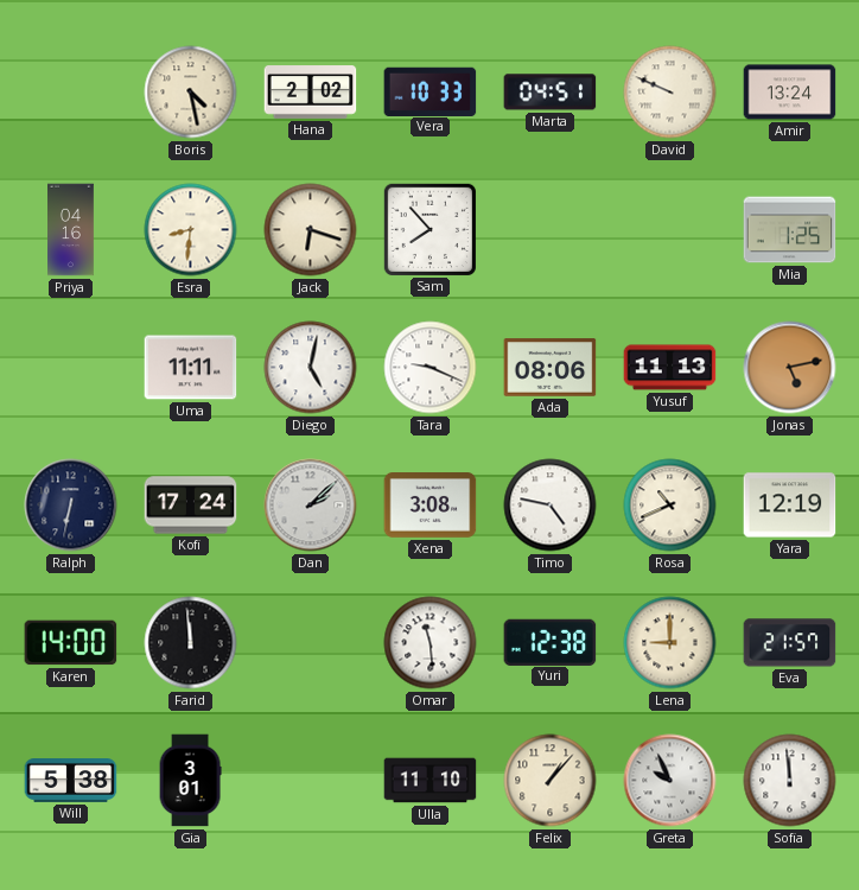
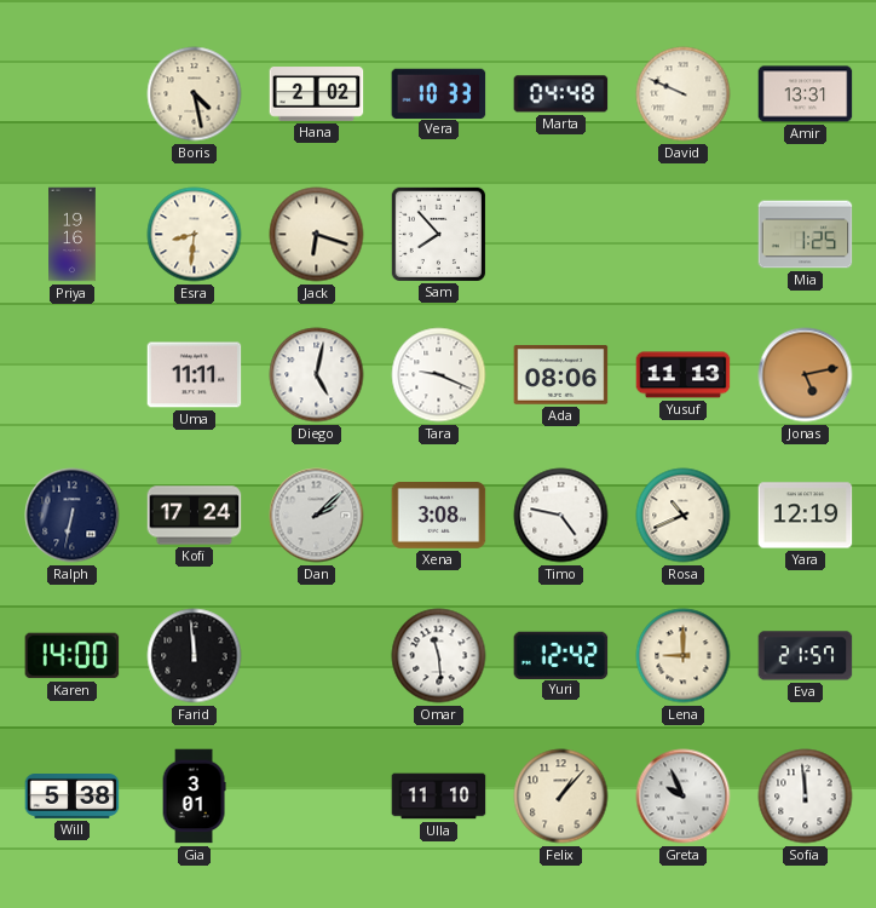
Marta: 04:51 -> 04:48 (561, 94)
Amir: 13:24 -> 13:31 (806, 94)
Priya: 04:16 -> 19:16 (73, 235)
Yuri: 12:38 -> 12:42 (561, 655)
